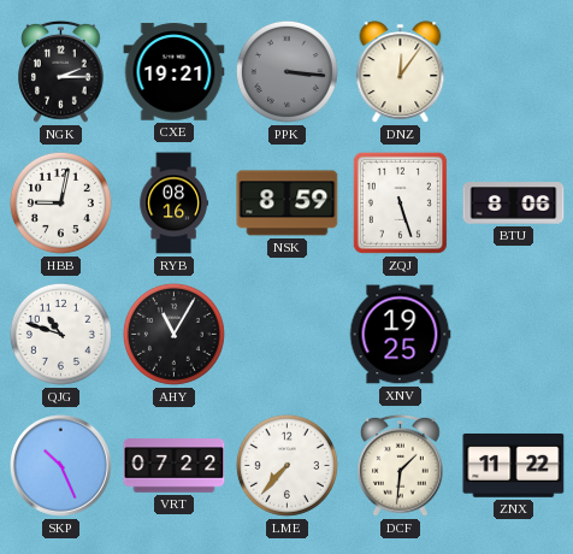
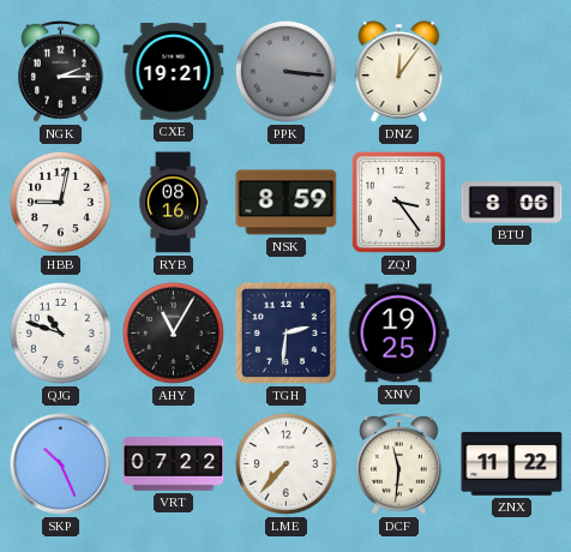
ZQJ: 5:27 -> 3:24 (398, 202)
TGH: none -> 2:31 (285, 332)
DCF: 1:31 -> 11:31 (399, 463)
